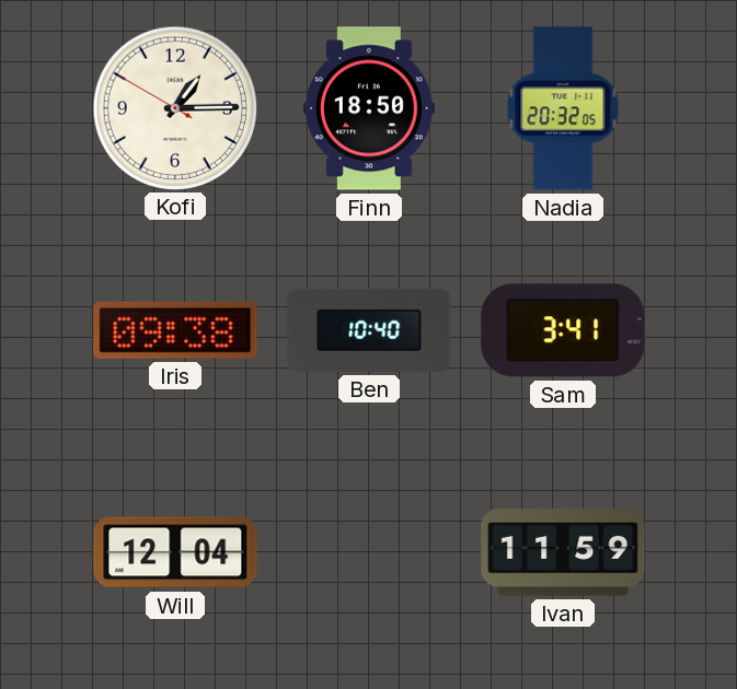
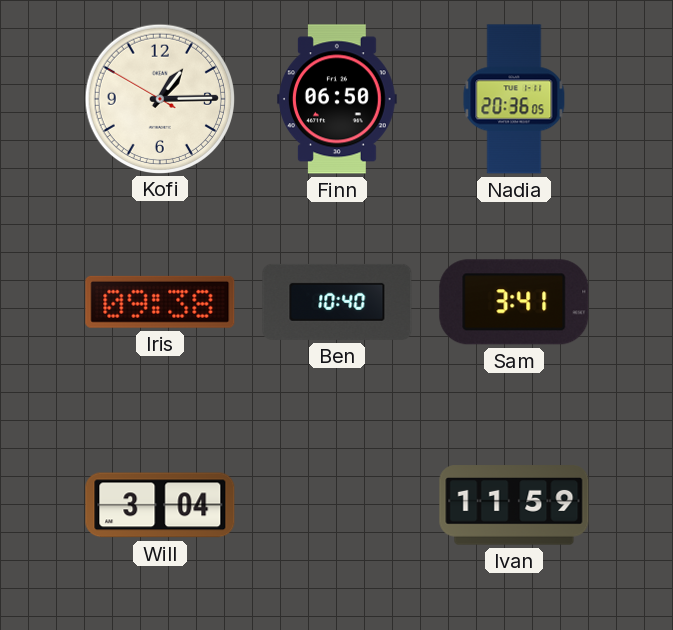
Finn: 18:50 -> 06:50 (338, 99)
Nadia: 20:32 -> 20:36 (514, 99)
Will: 12:04 -> 3:04 (160, 505)
